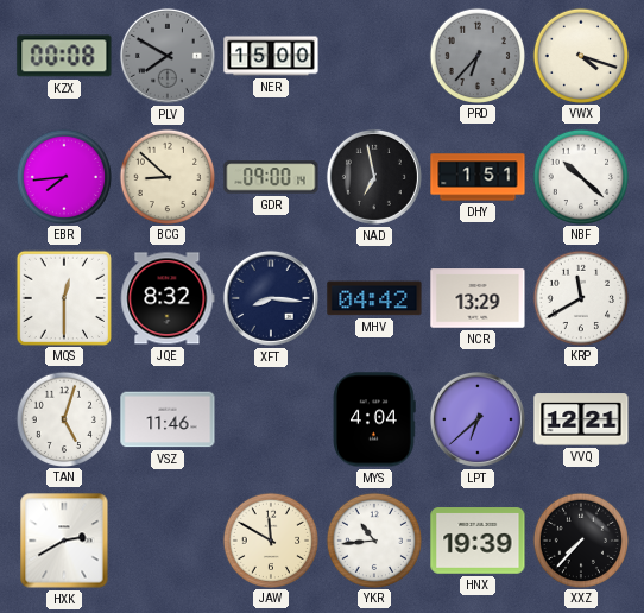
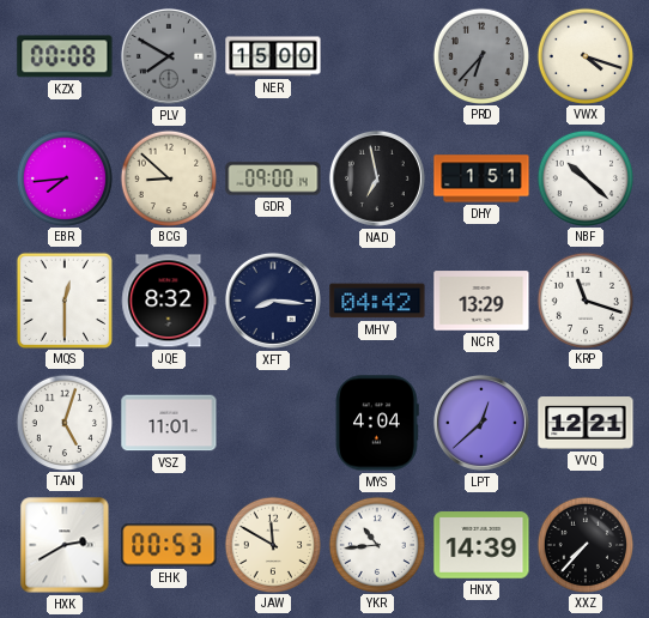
KRP: 11:40 -> 11:18 (584, 299)
VSZ: 11:46 -> 11:01 (169, 423)
LPT: 6:38 -> 12:38 (481, 423)
EHK: none -> 00:53 (169, 545)
HNX: 19:39 -> 14:39 (481, 545)
